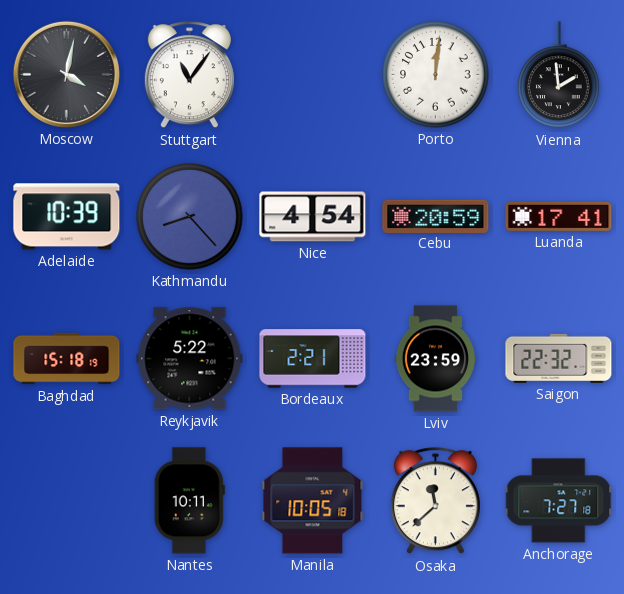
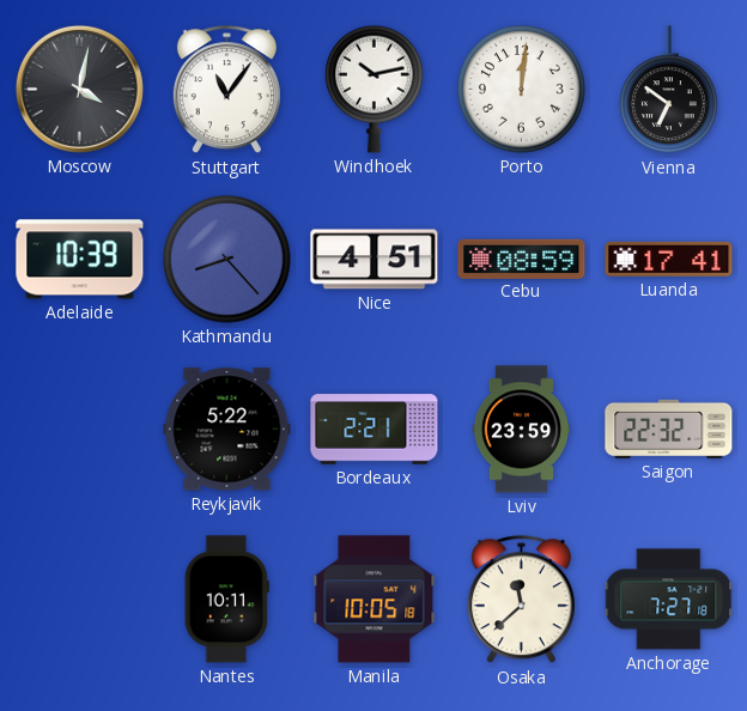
Windhoek: none -> 10:13 (375, 89)
Vienna: 1:59 -> 6:51 (669, 90)
Nice: 4:54 -> 4:51 (375, 260)
Cebu: 20:59 -> 08:59 (522, 259)
Baghdad: 15:18 -> none (67, 359)
